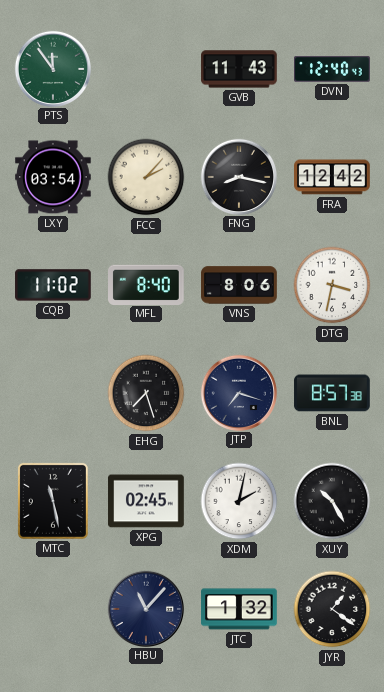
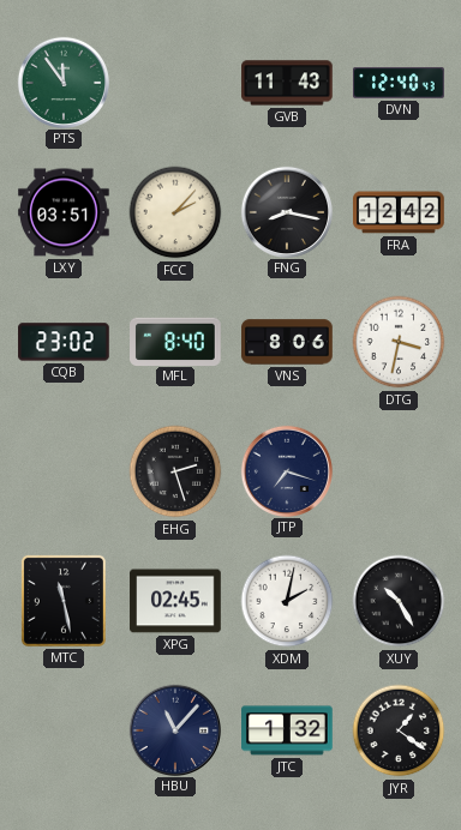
LXY: 03:54 -> 03:51 (64, 212)
CQB: 11:02 -> 23:02 (64, 342)
EHG: 7:27 -> 2:27 (175, 471)
BNL: 8:57 -> none (332, 393)
